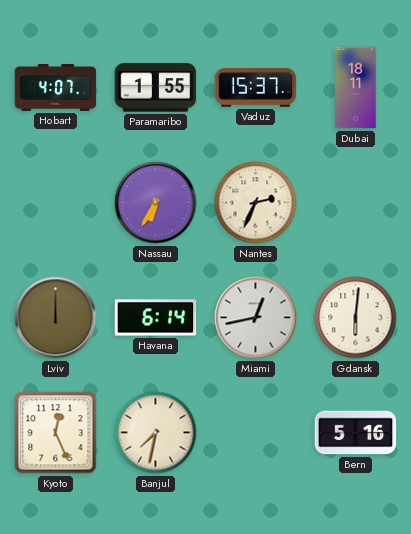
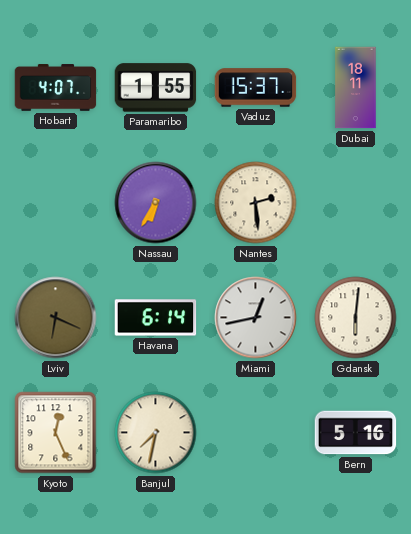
Nantes: 2:34 -> 2:29 (256, 203)
Lviv: 12:00 -> 6:19 (56, 318)
